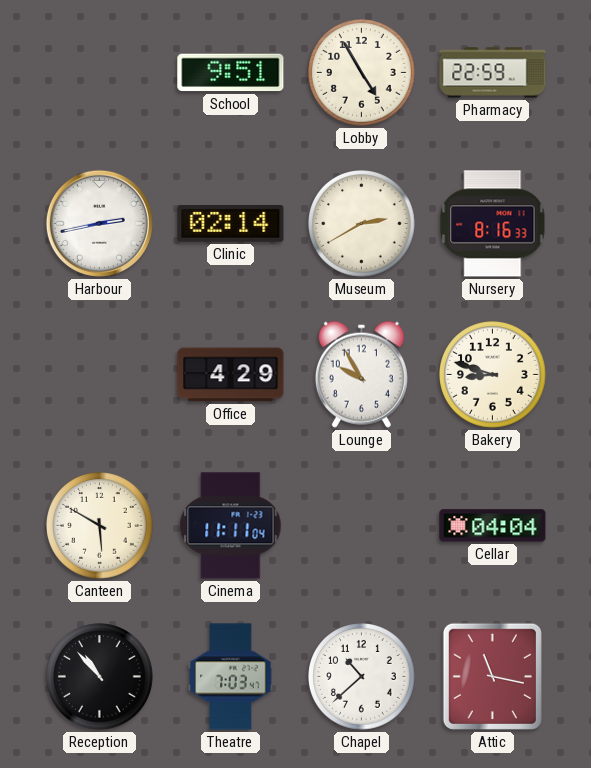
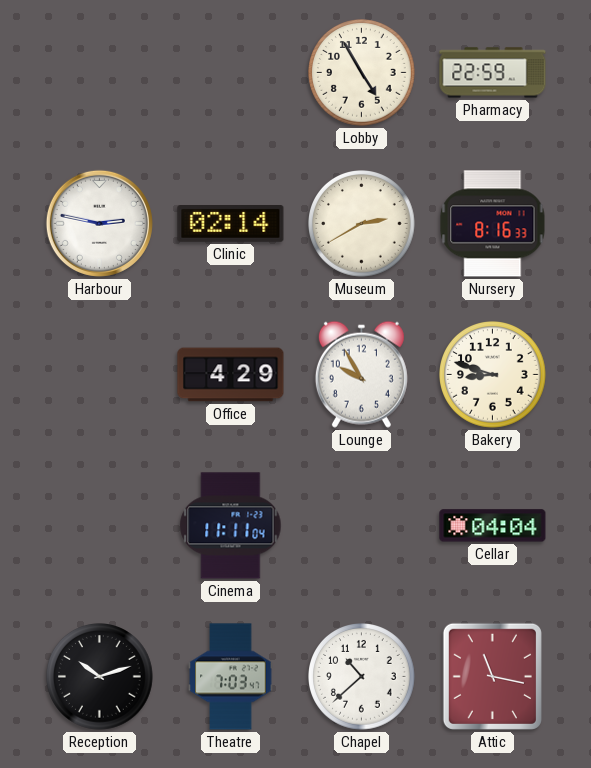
School: 9:51 -> none (231, 73)
Harbour: 2:43 -> 2:47 (99, 223)
Canteen: 5:50 -> none (100, 526)
Reception: 10:53 -> 10:12 (100, 677)
